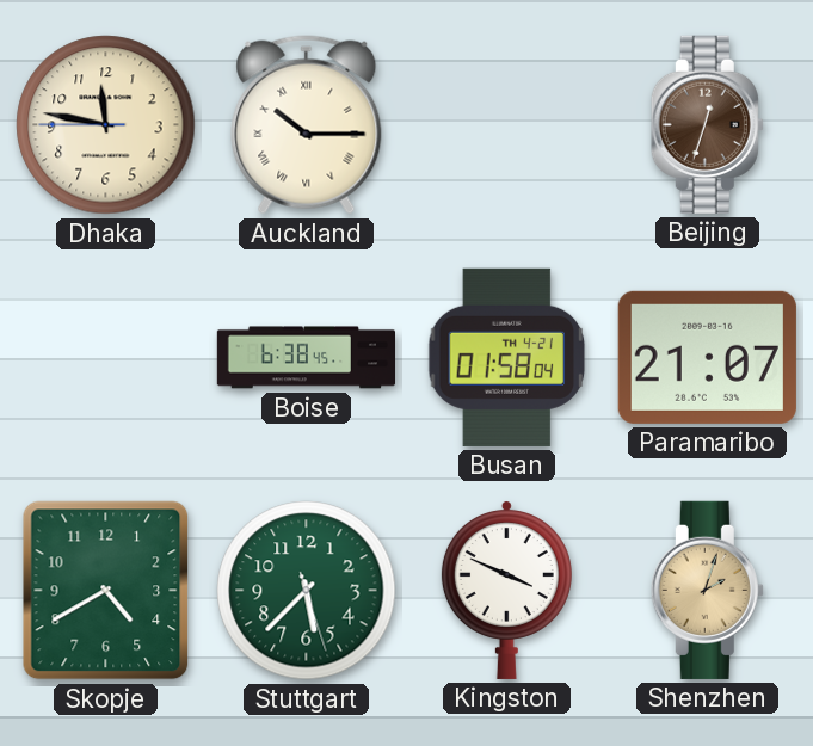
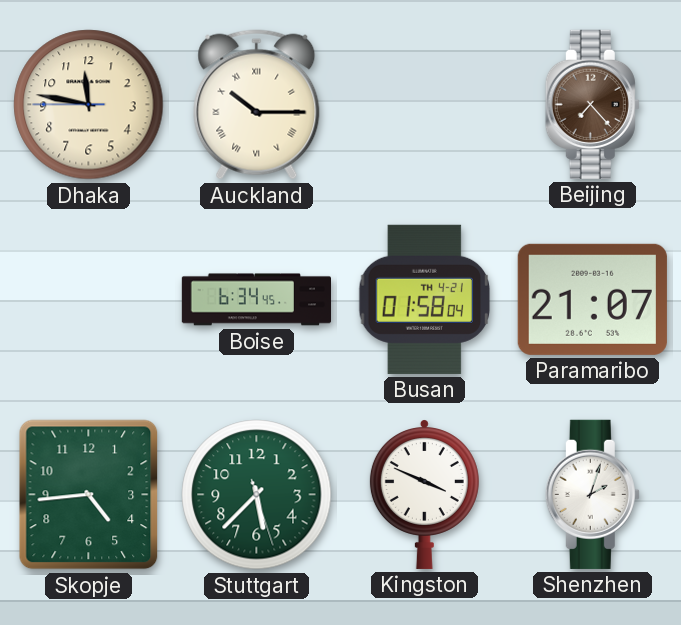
Beijing: 12:33 -> 7:23 (592, 104)
Boise: 6:38 -> 6:34 (256, 300)
Skopje: 4:40 -> 4:44 (89, 495)
Shenzhen dial: champagne -> white (592, 494)
